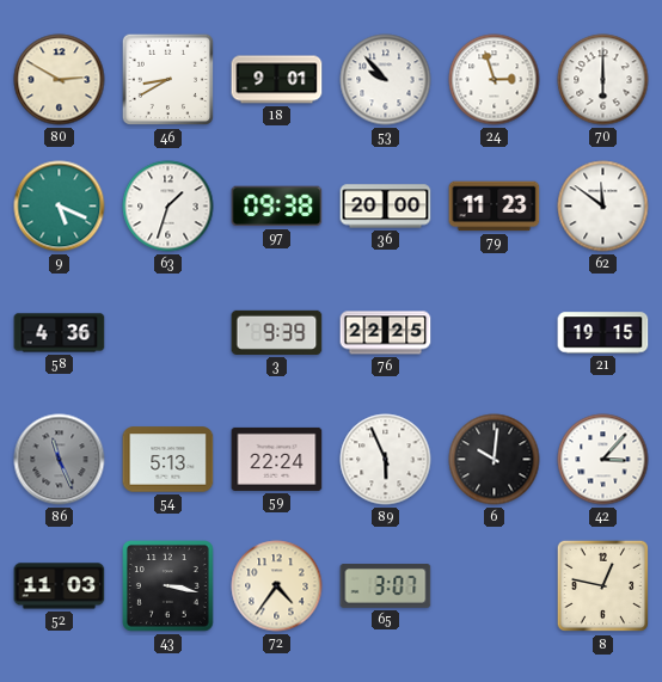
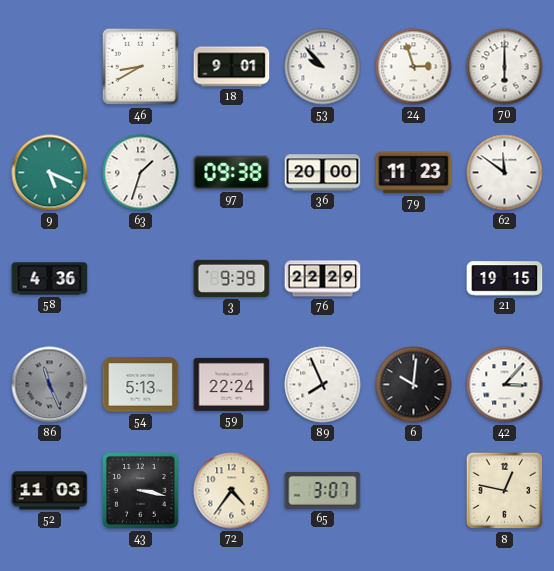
80: 2:50 -> none (60, 80)
76: 22:25 -> 22:29 (323, 279)
89: 5:56 -> 7:56 (323, 385)
